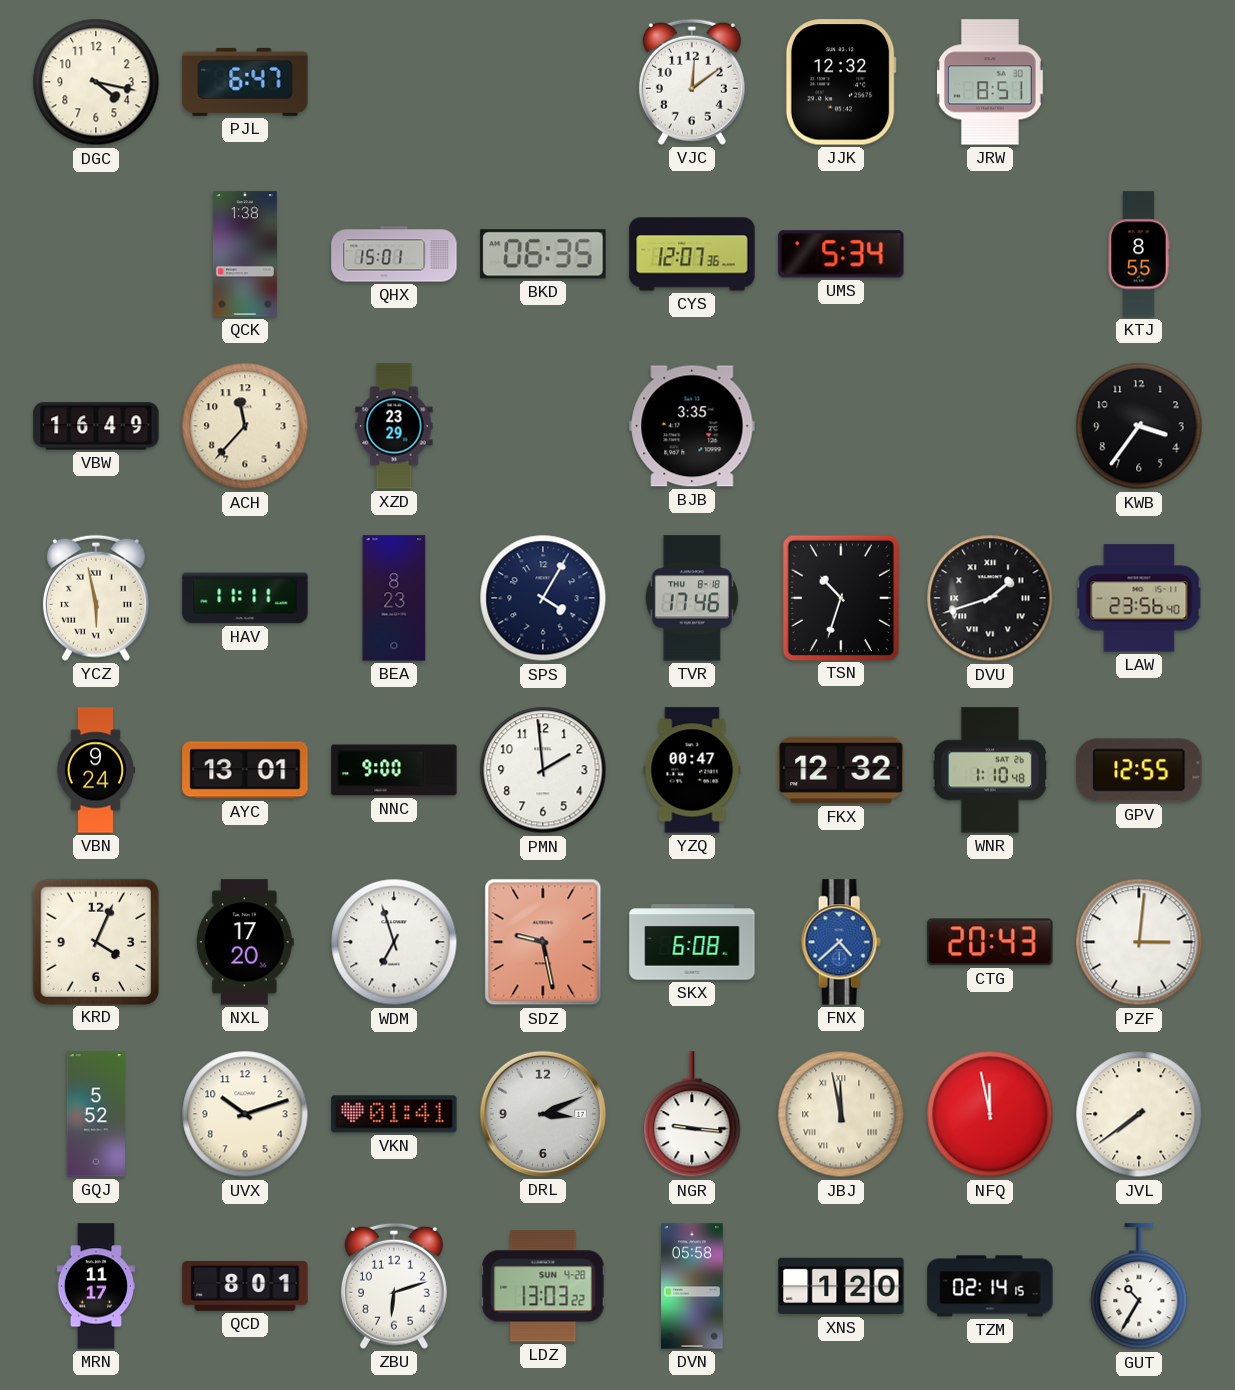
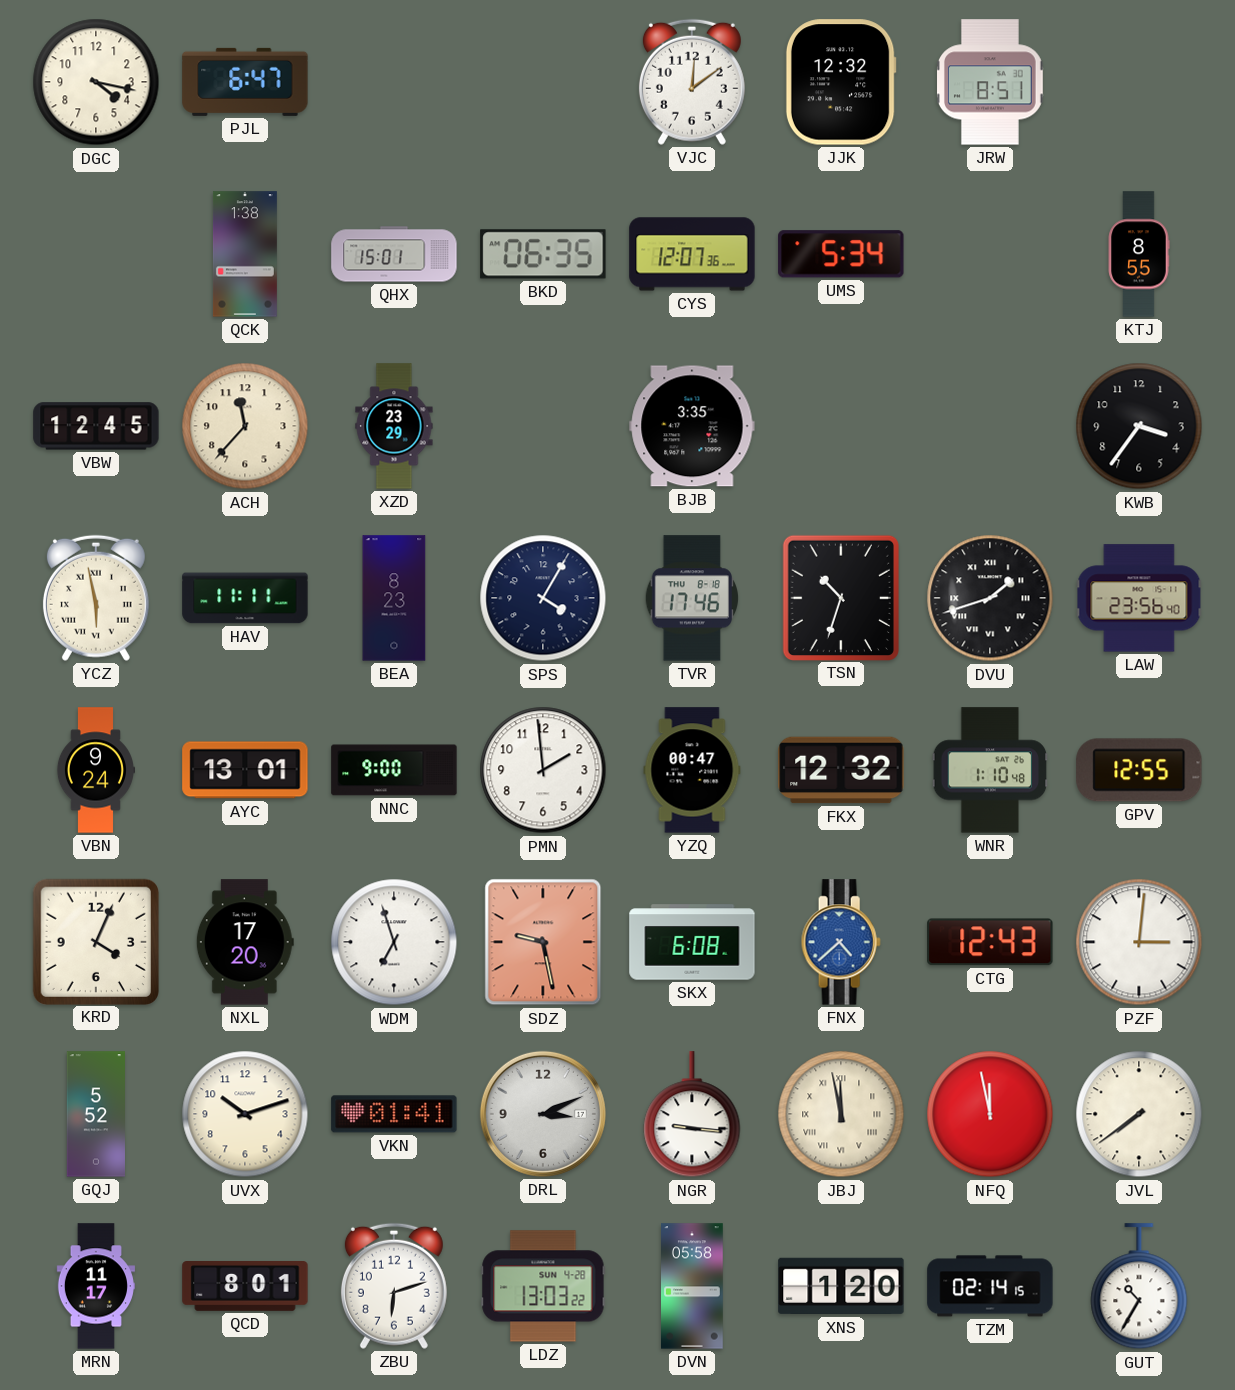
VBW: 16:49 -> 12:45 (96, 426)
CTG: 20:43 -> 12:43 (990, 942)
